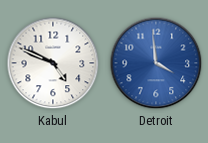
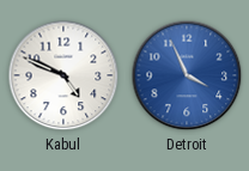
Detroit: 3:59 -> 3:56 (187, 75)
